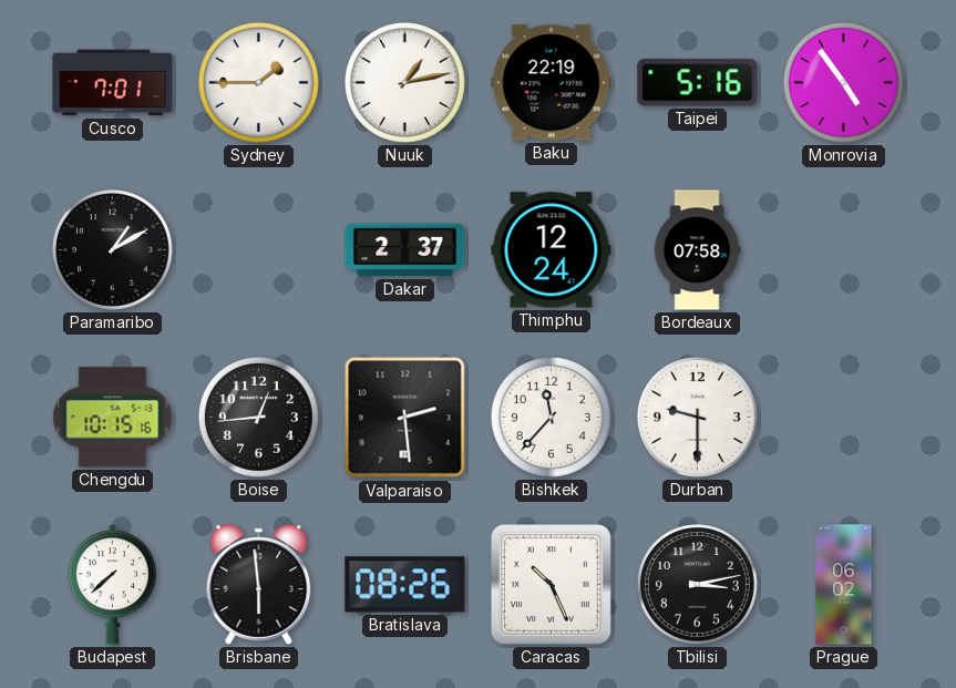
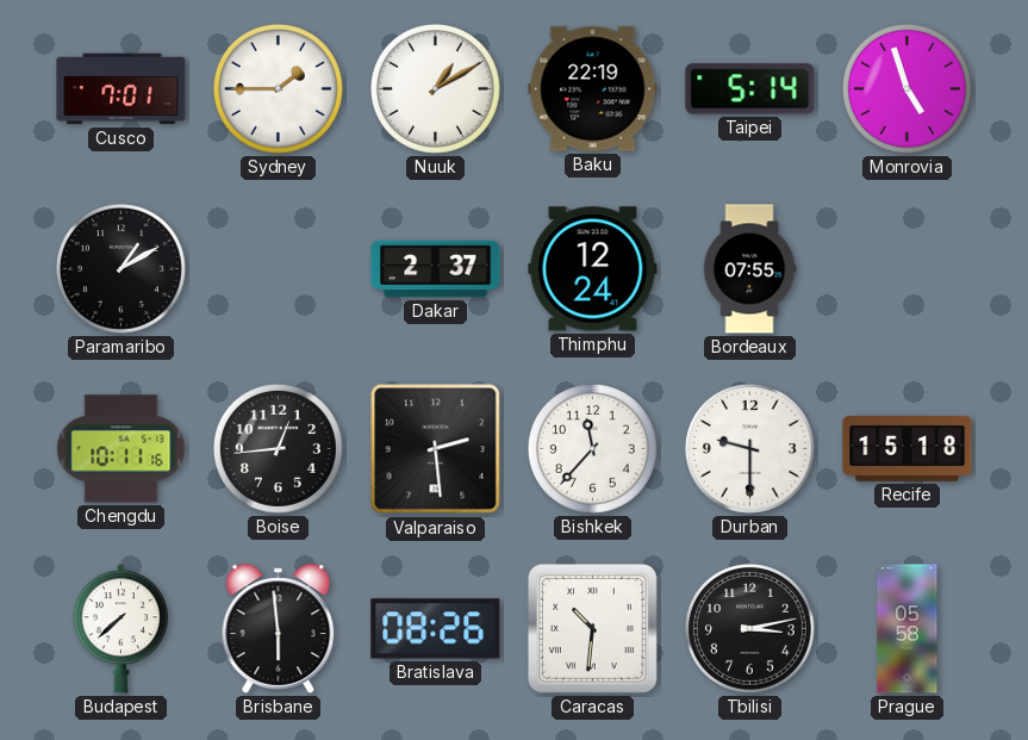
Nuuk: 1:13 -> 1:10 (435, 88)
Taipei: 5:16 -> 5:14 (750, 89)
Monrovia: 4:54 -> 4:57 (906, 88)
Bordeaux: 07:58 -> 07:55 (749, 269)
Chengdu: 10:15 -> 10:11 (122, 449)
Recife: none -> 15:18 (908, 448)
Caracas: 10:26 -> 10:31 (593, 629)
Prague: 06:02 -> 05:58 (908, 629)
